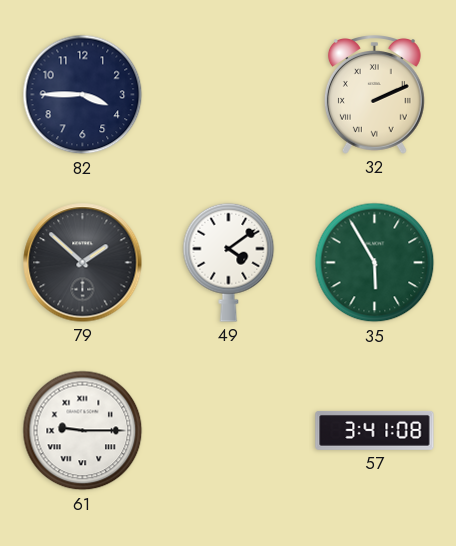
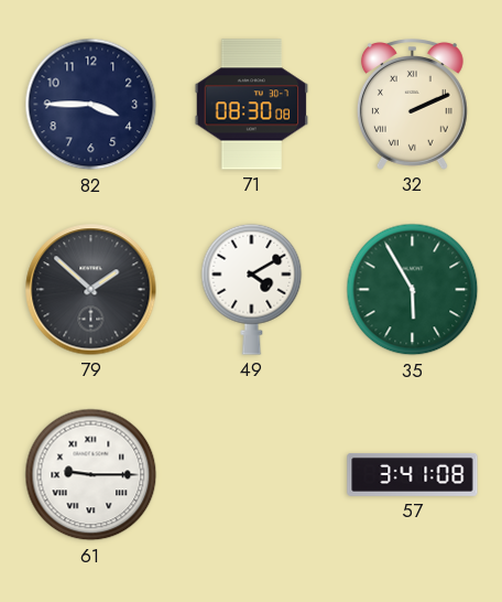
71: none -> 08:30 (252, 105)
49: 4:09 -> 4:10 (252, 289)
